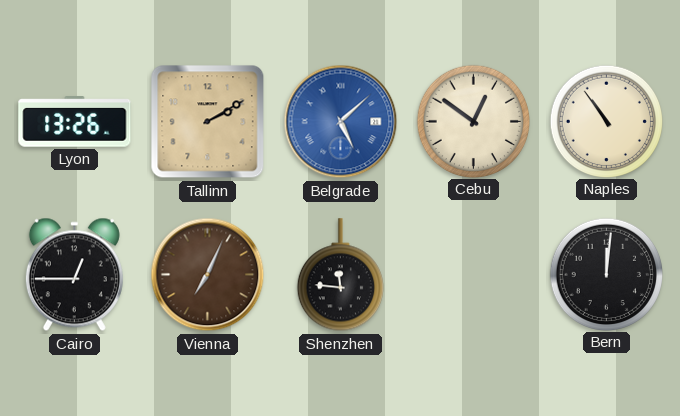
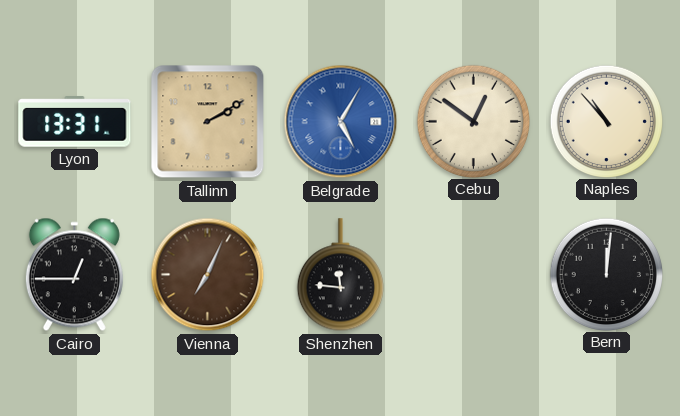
Lyon: 13:26 -> 13:31 (75, 122)
Belgrade: 5:08 -> 5:05 (341, 122)
Naples: 10:54 -> 10:53 (606, 121)
